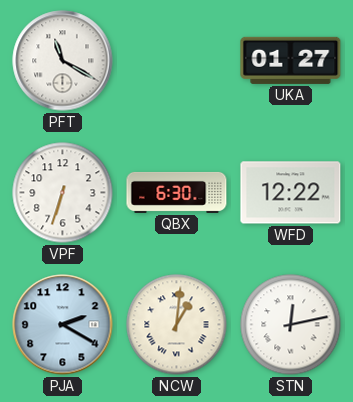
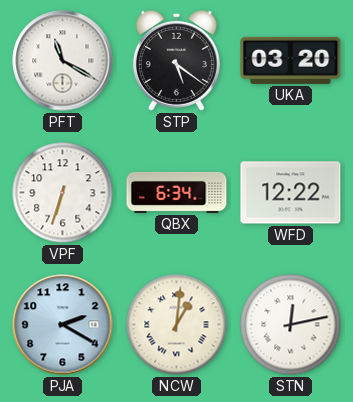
STP: none -> 5:21 (176, 60)
UKA: 01:27 -> 03:20 (291, 60)
QBX: 6:30 -> 6:34 (177, 192)
